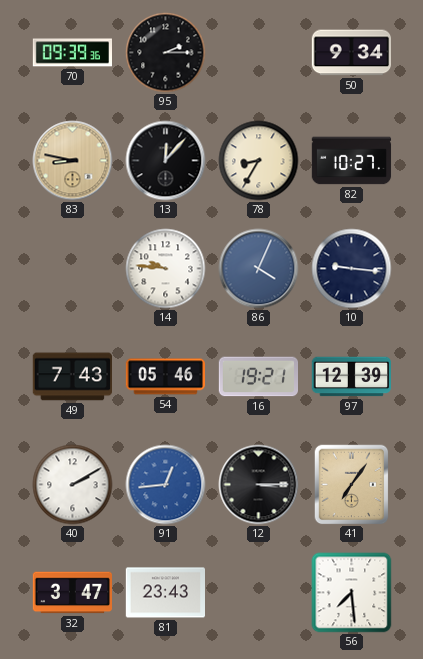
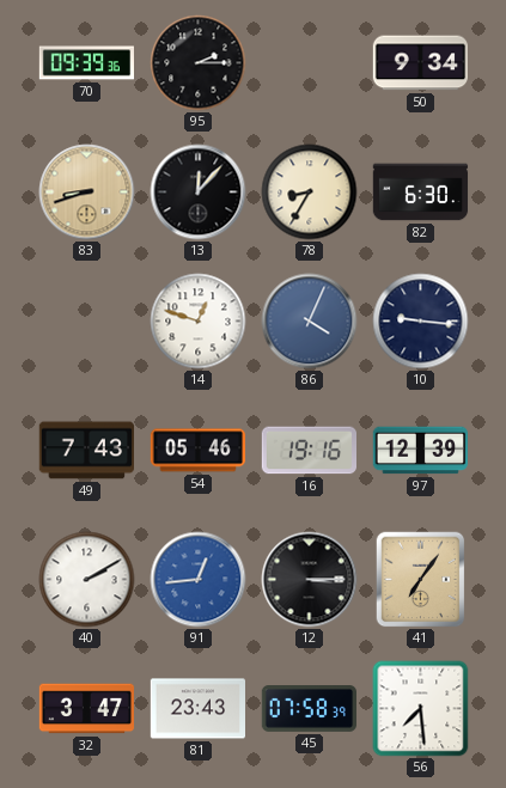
83: 8:47 -> 8:42 (87, 193)
82: 10:27 -> 6:30 (421, 193)
14: 9:46 -> 12:48 (199, 322)
16: 19:21 -> 19:16 (309, 451)
45: none -> 07:58 (309, 709)
